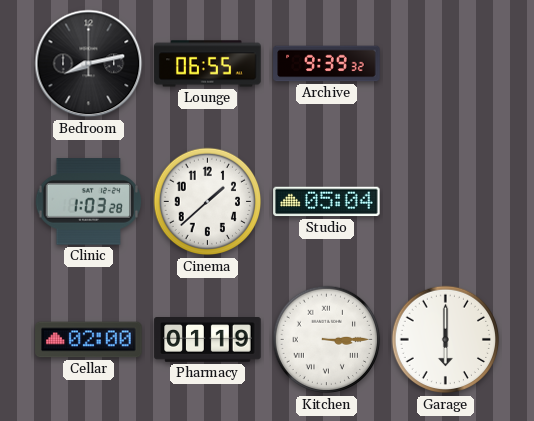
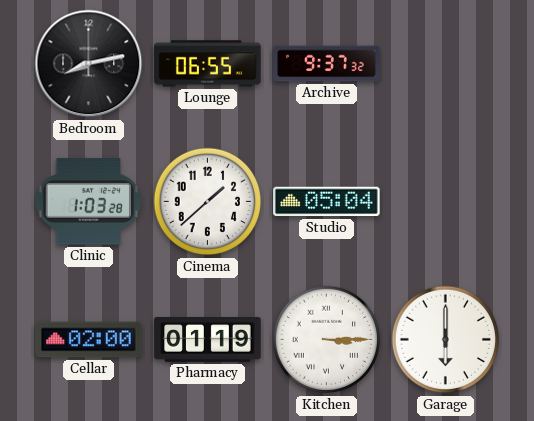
Archive: 9:39 -> 9:37 (327, 64)
